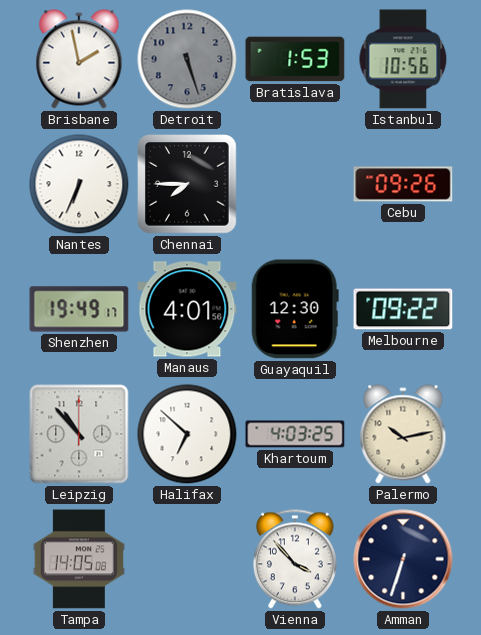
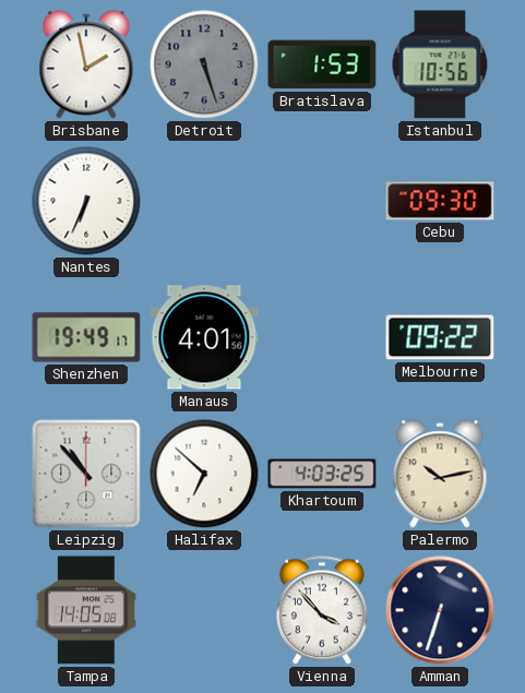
Chennai: 7:45 -> none (187, 184)
Cebu: 09:26 -> 09:30 (440, 201)
Guayaquil: 12:30 -> none (295, 309)
